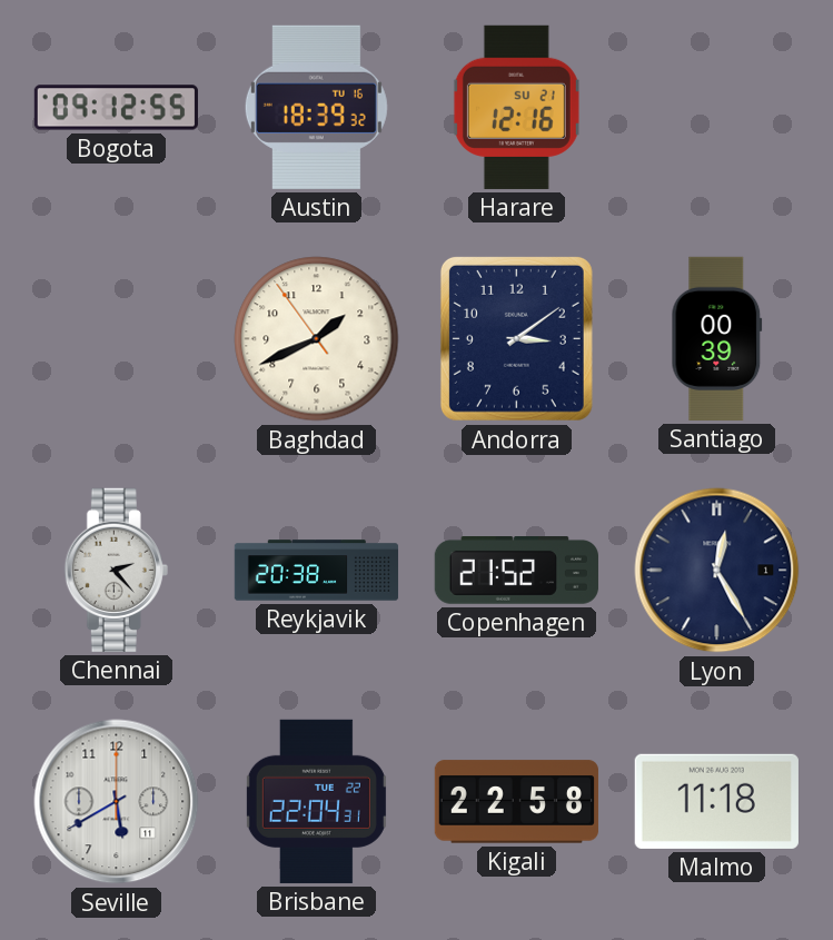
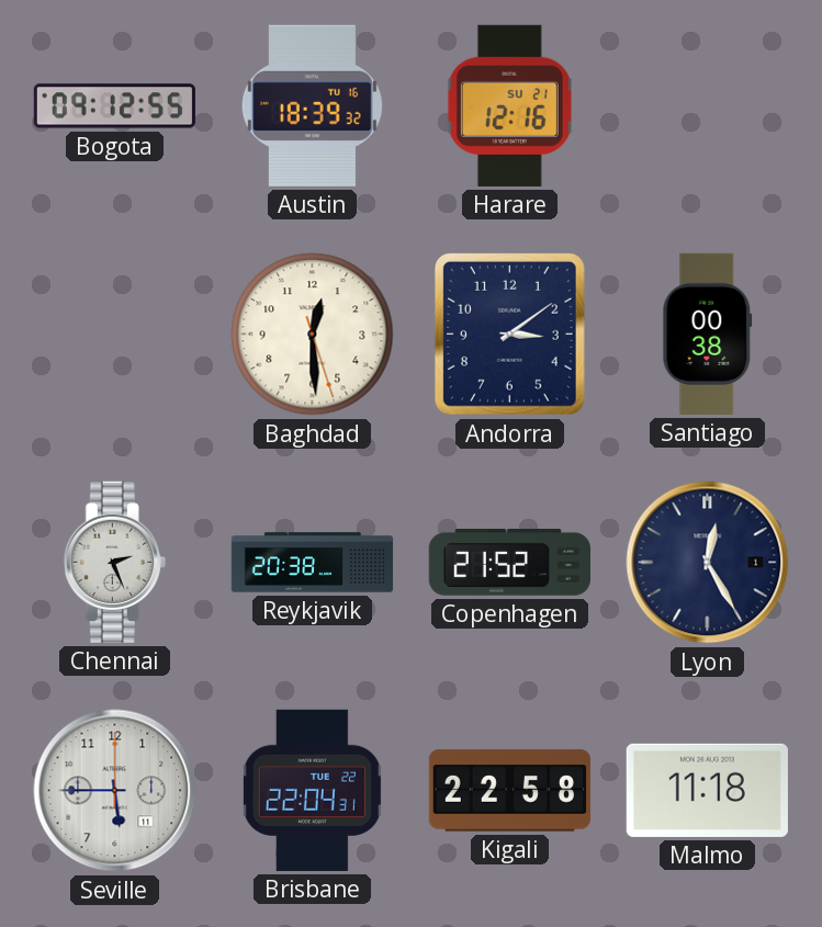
Baghdad: 1:40 -> 12:29 (313, 335)
Santiago: 00:39 -> 00:38 (708, 334)
Chennai: 2:23 -> 2:26 (114, 562)
Seville: 5:40 -> 5:45 (115, 791)
